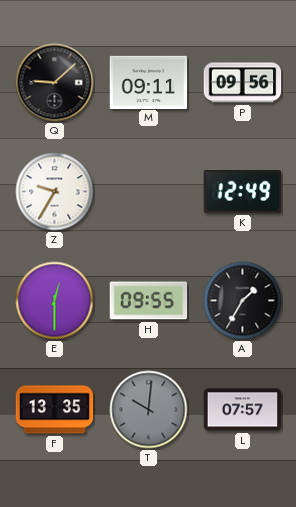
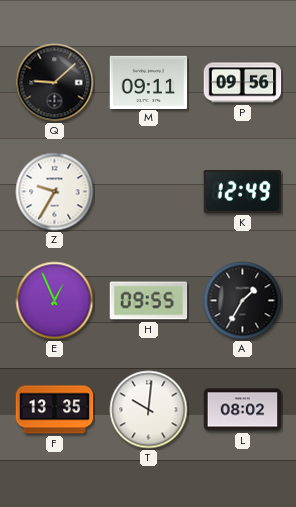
E: 12:30 -> 12:56 (55, 301)
T dial: grey -> white (149, 410)
L: 07:57 -> 08:02 (243, 410)
